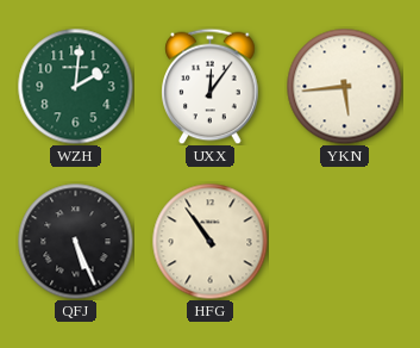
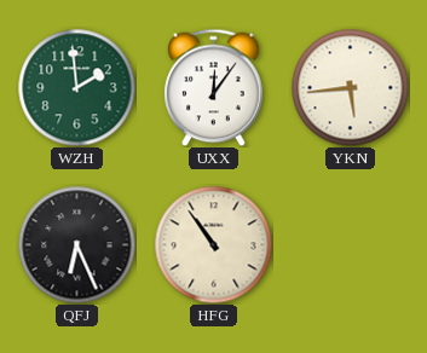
WZH: 2:01 -> 1:59 (76, 87)
QFJ: 5:26 -> 6:26 (76, 244)
